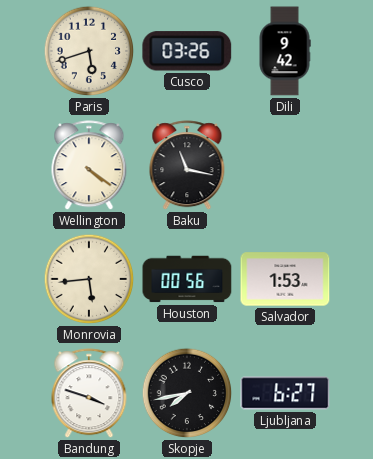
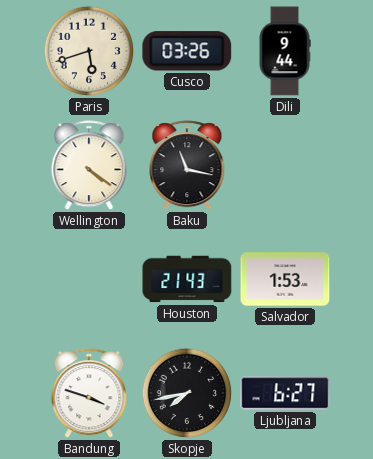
Dili: 9:42 -> 9:44 (285, 51)
Monrovia: 5:44 -> none (89, 279)
Houston: 00:56 -> 21:43 (187, 279)
